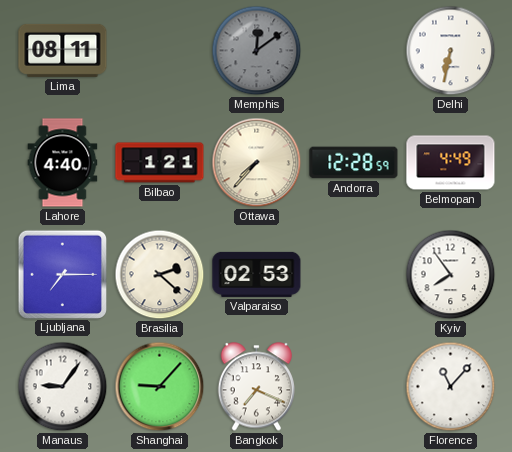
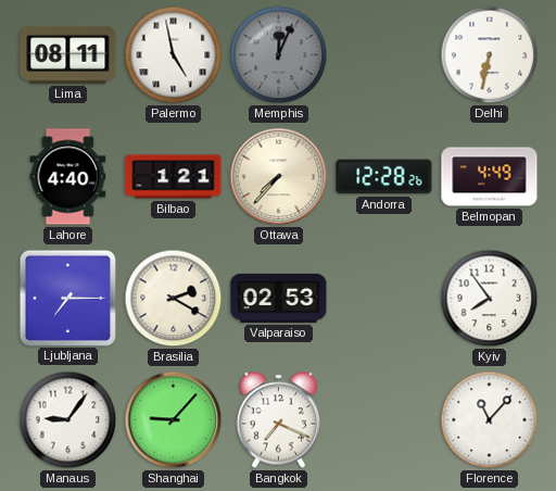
Palermo: none -> 4:58 (174, 55)
Memphis: 12:09 -> 12:04 (279, 55)
Andorra: 12:28:59 -> 12:28:26 (384, 177)
Brasilia: 2:22 -> 2:20 (174, 299)
